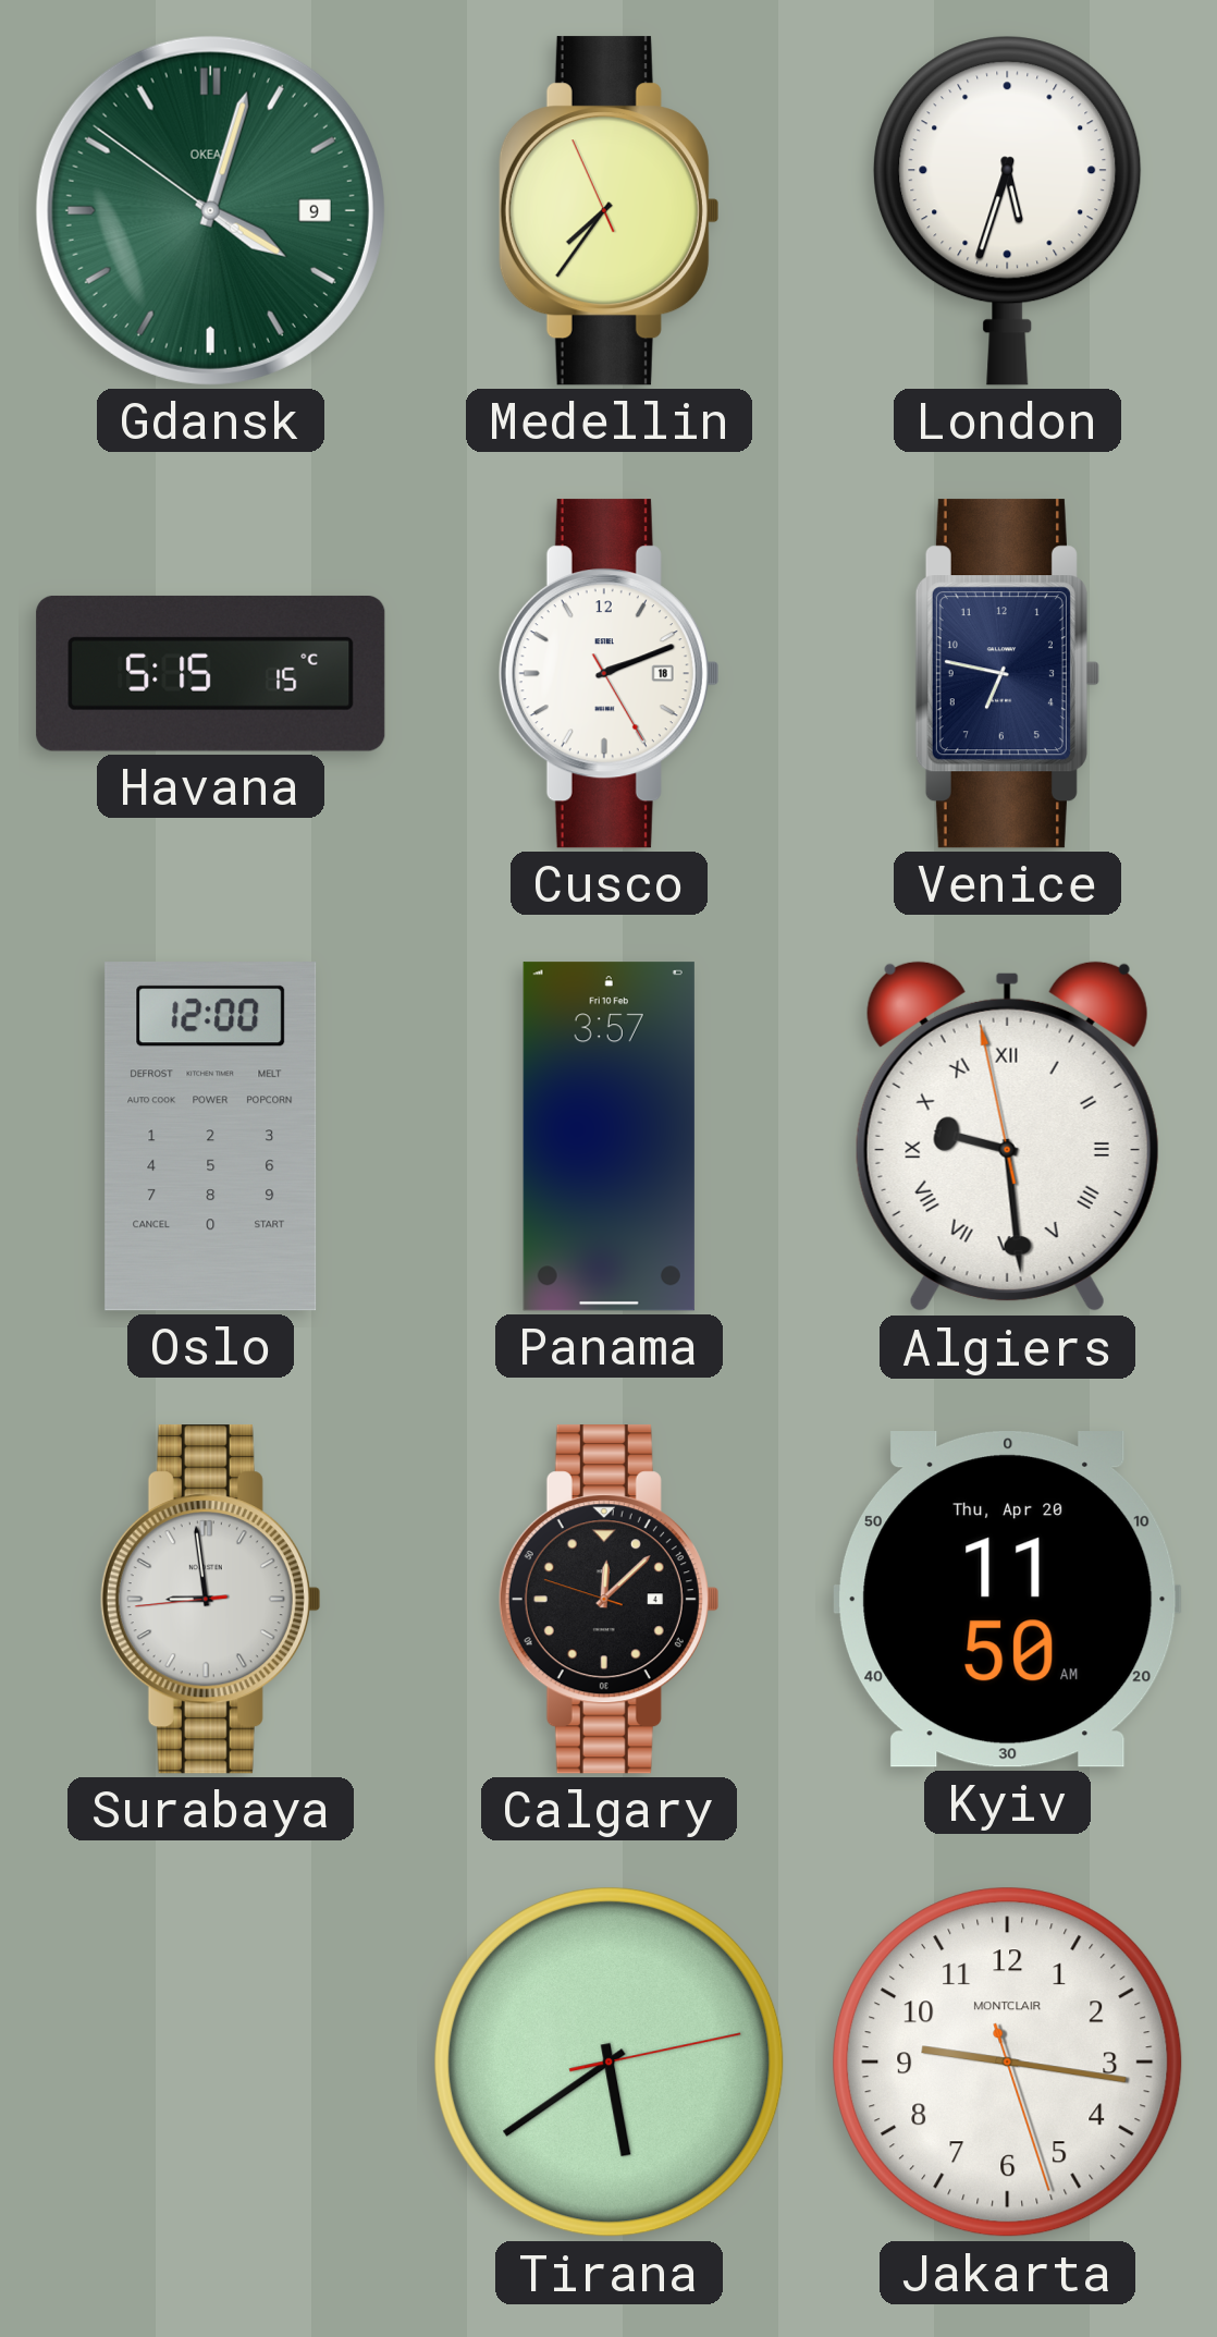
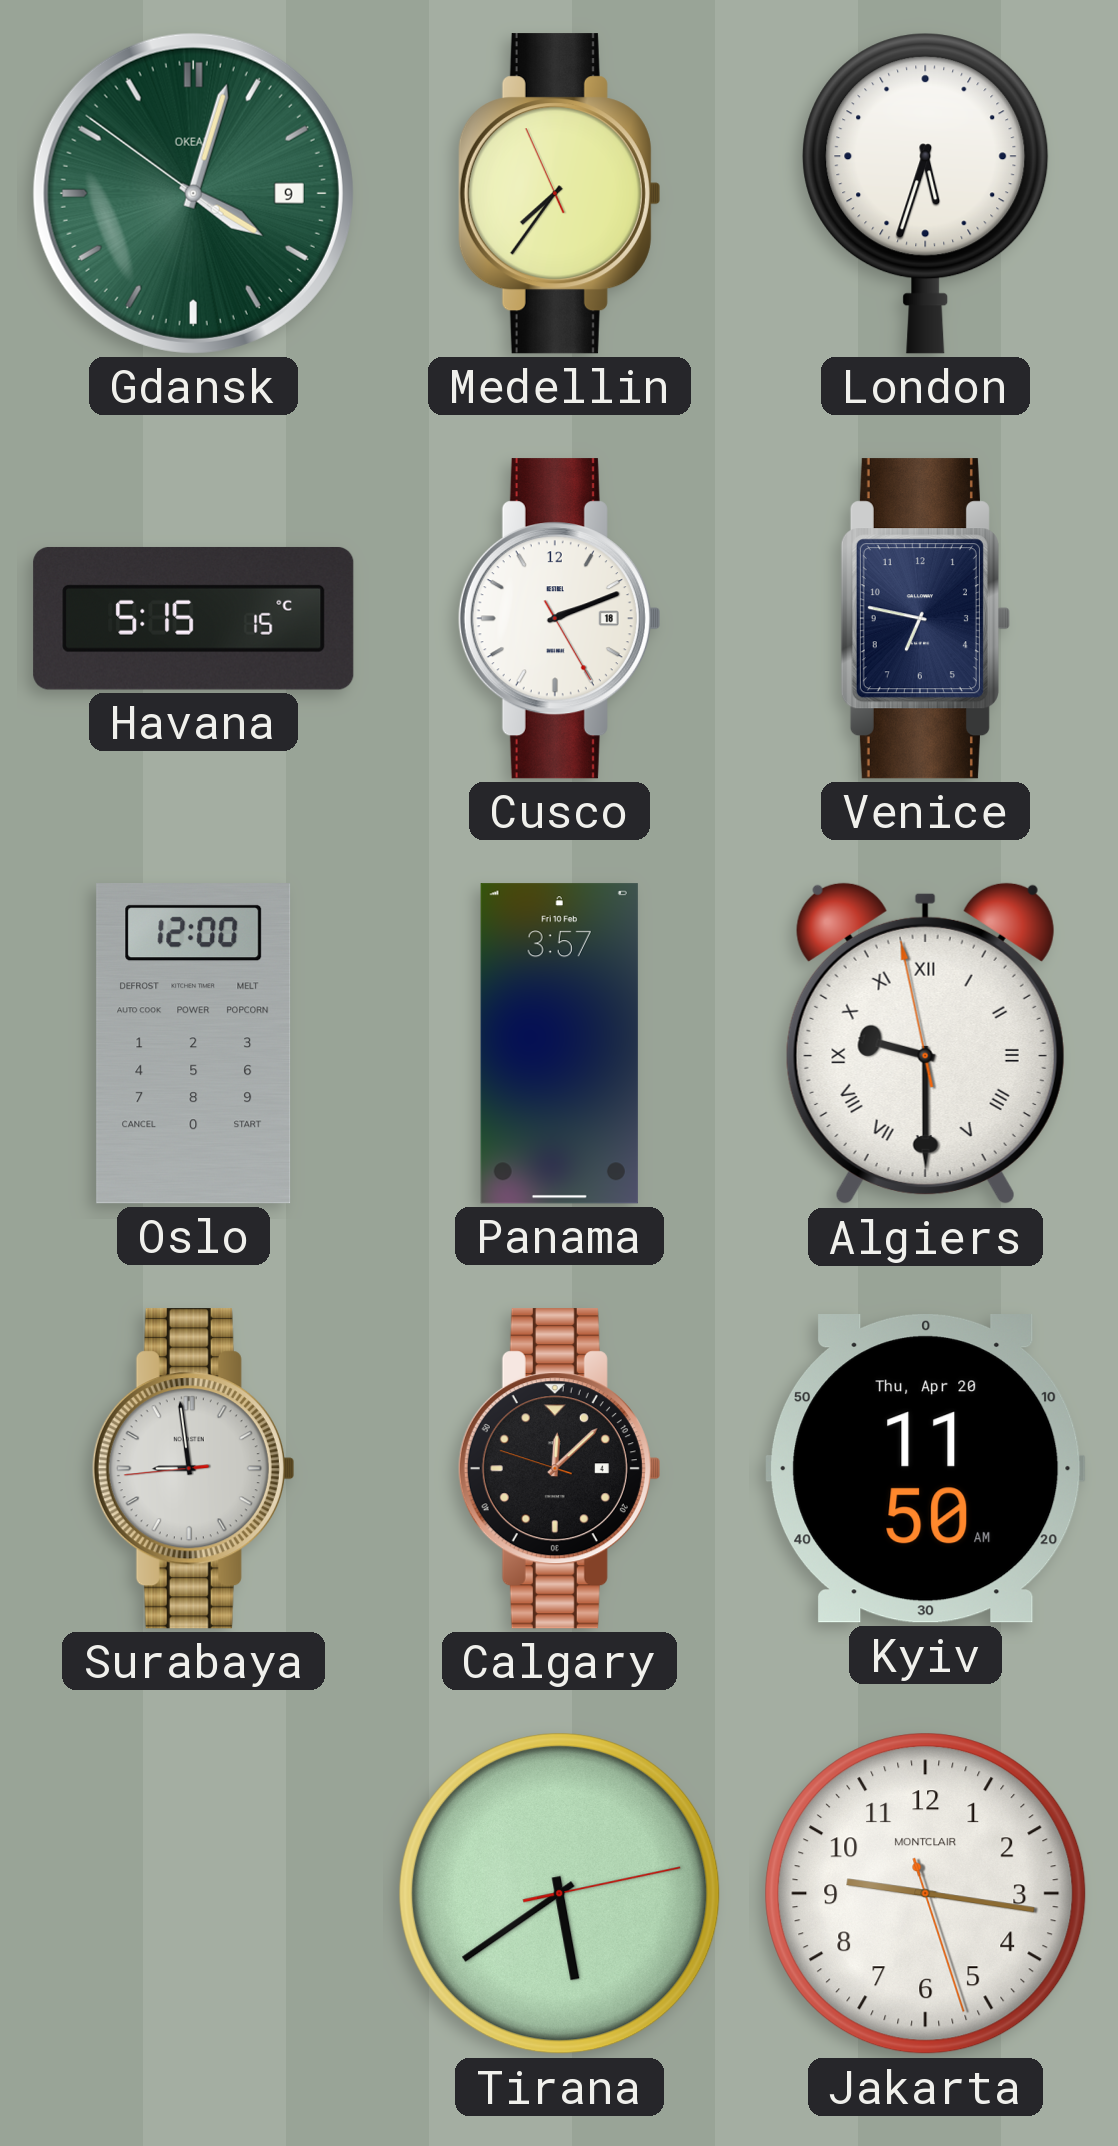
Algiers: 9:28 -> 9:29 (925, 1044)
